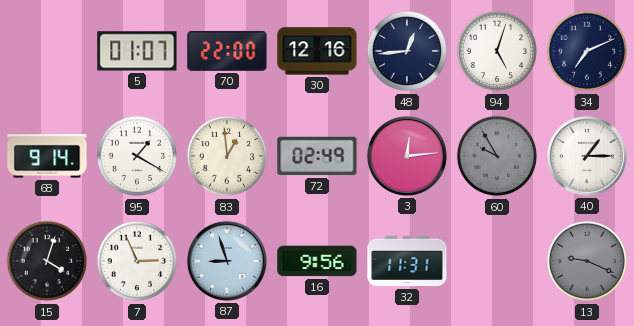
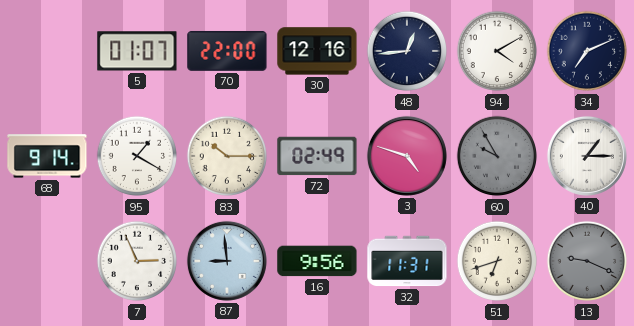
94: 5:03 -> 4:10 (497, 51)
83: 12:59 -> 10:15 (227, 156)
3: 12:14 -> 4:48 (407, 156)
15: 4:03 -> none (47, 261)
87: 8:57 -> 8:59 (227, 261)
51: none -> 6:42 (497, 261)
